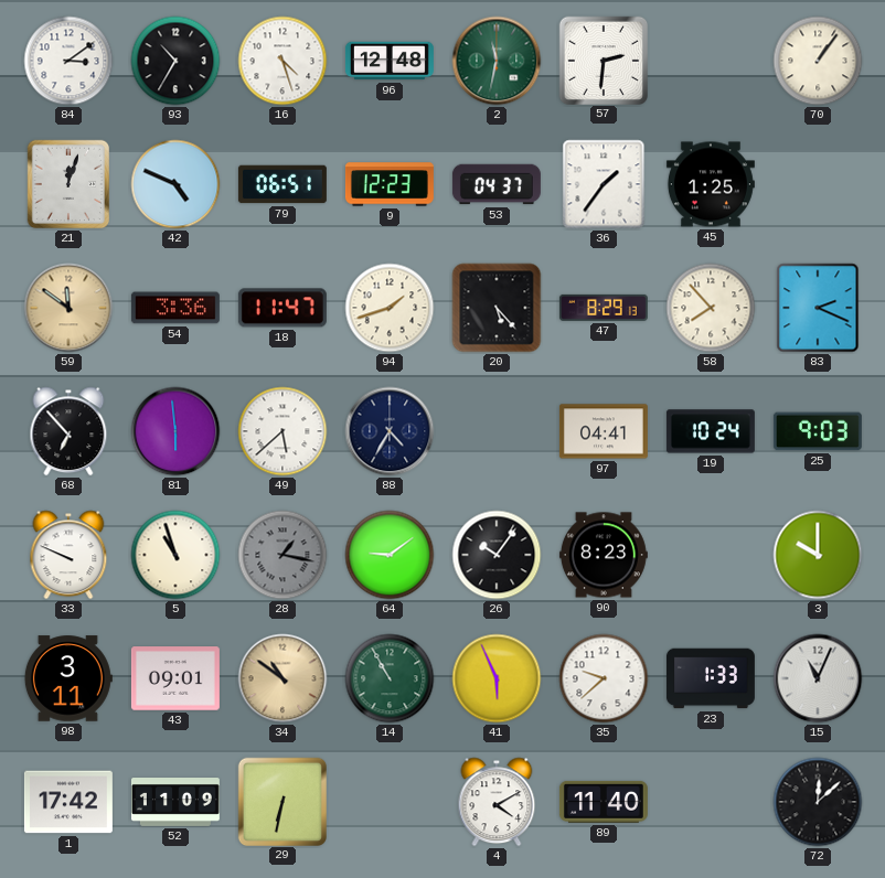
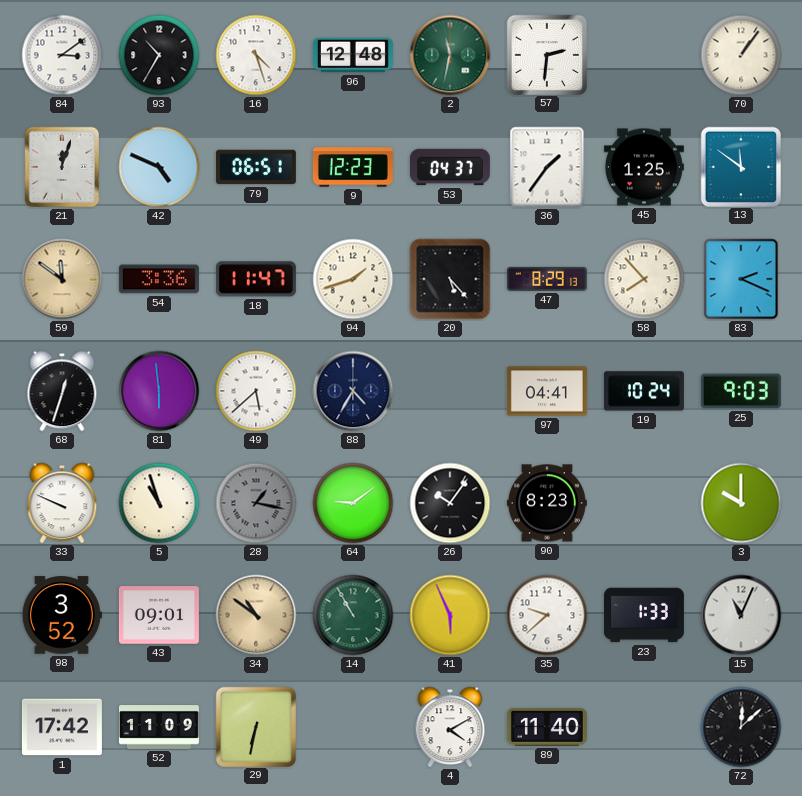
13: none -> 11:51 (740, 166)
68: 6:53 -> 12:33 (62, 391)
98: 3:11 -> 3:52 (62, 615)
